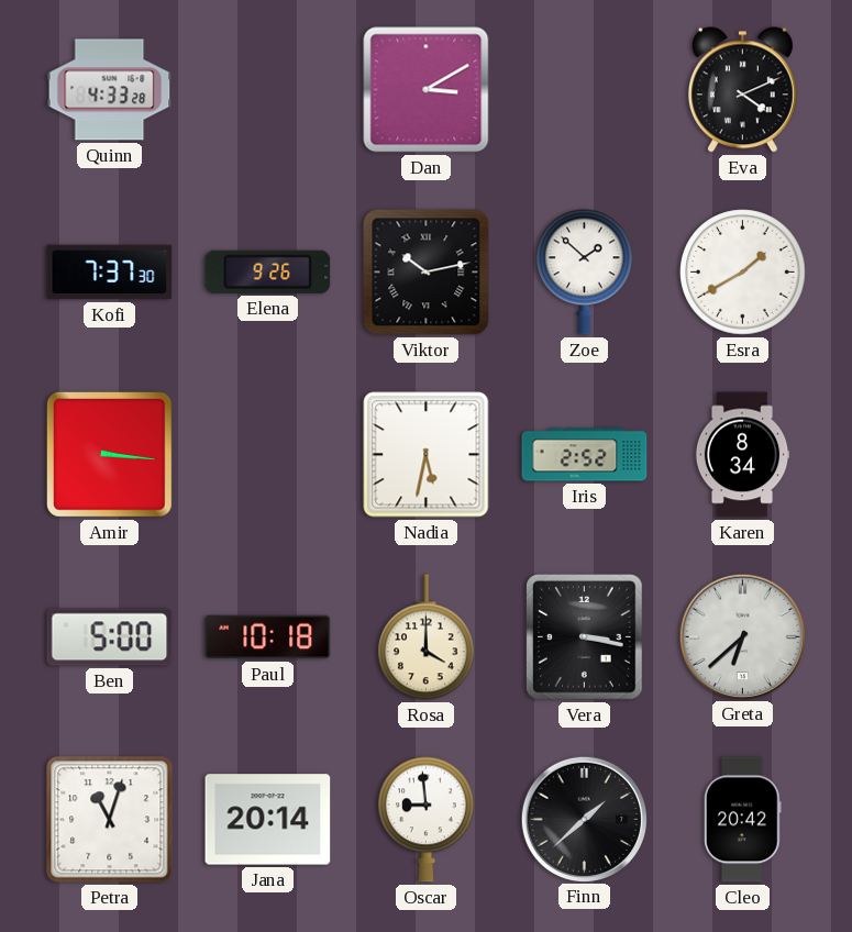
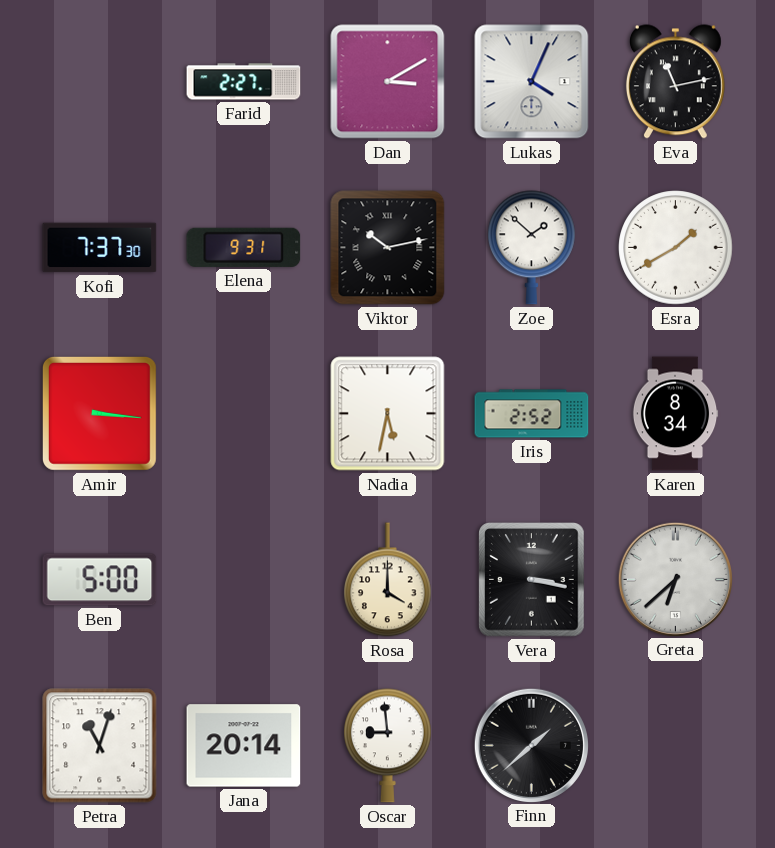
Quinn: 4:33 -> none (110, 90)
Farid: none -> 2:27 (244, 82)
Lukas: none -> 4:04 (532, 82)
Eva: 4:11 -> 11:13 (675, 82)
Elena: 9:26 -> 9:31 (244, 247)
Paul: 10:18 -> none (268, 637)
Cleo: 20:42 -> none (743, 820)
